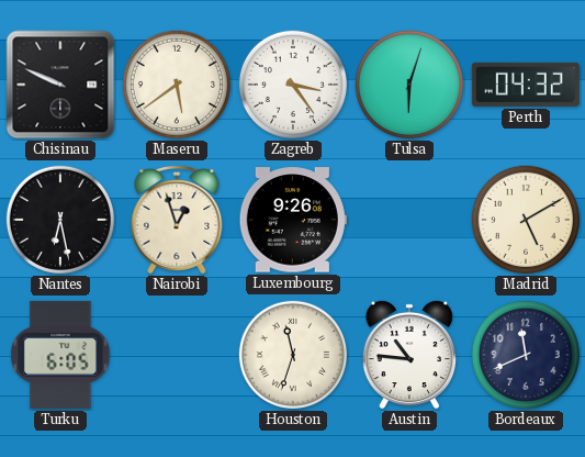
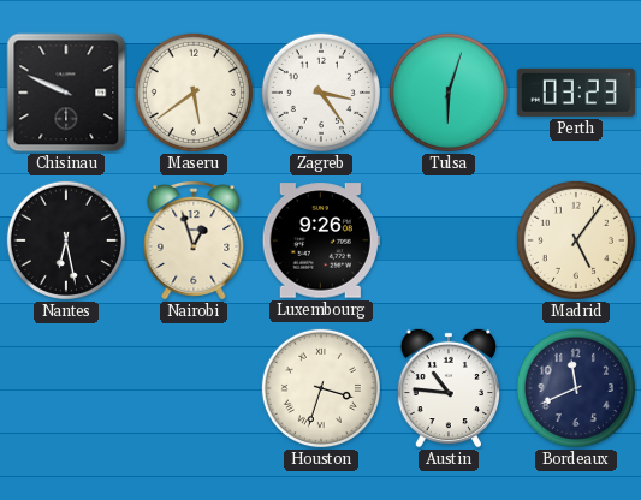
Perth: 04:32 -> 03:23 (576, 93)
Madrid: 5:10 -> 5:06 (576, 240)
Turku: 6:05 -> none (60, 355)
Houston: 11:33 -> 3:33 (321, 388)
